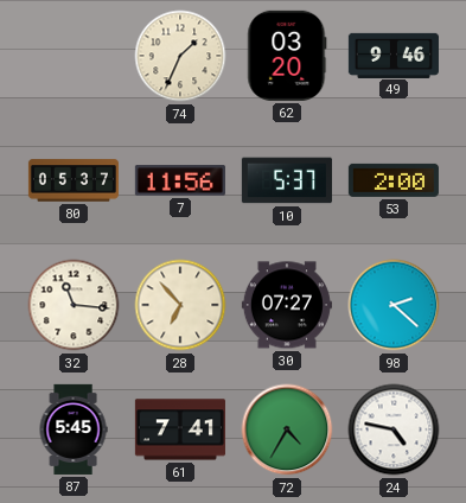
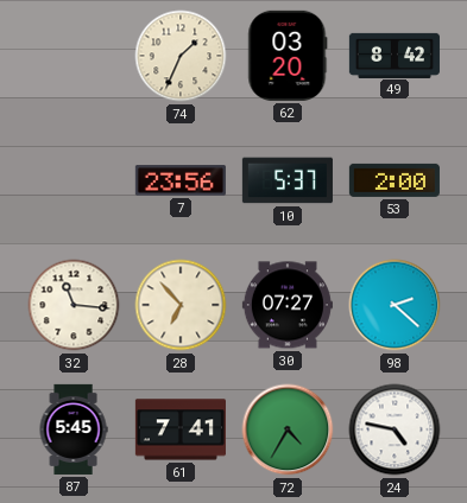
49: 9:46 -> 8:42 (395, 55)
80: 05:37 -> none (74, 180)
7: 11:56 -> 23:56 (181, 180)
